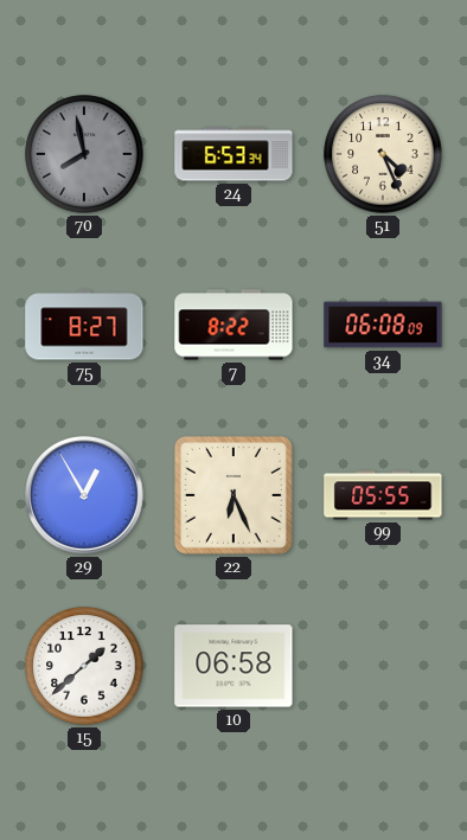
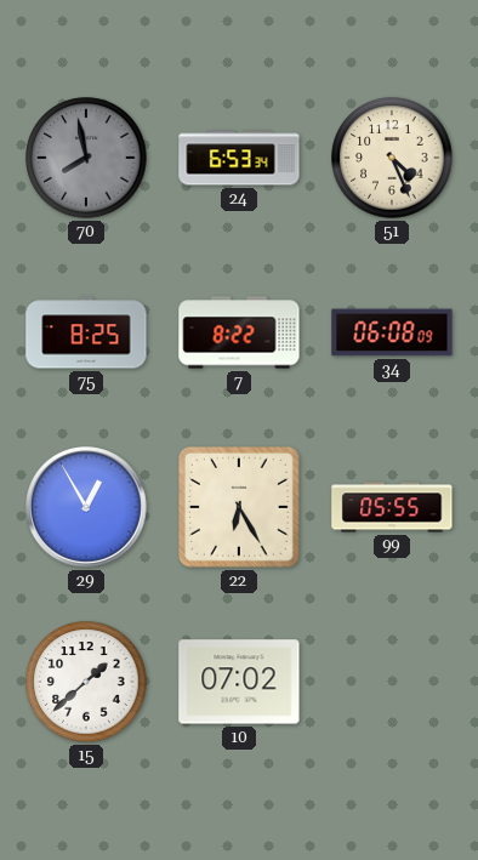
75: 8:27 -> 8:25 (86, 332)
22: 6:26 -> 6:25 (239, 507)
10: 06:58 -> 07:02 (239, 682)
